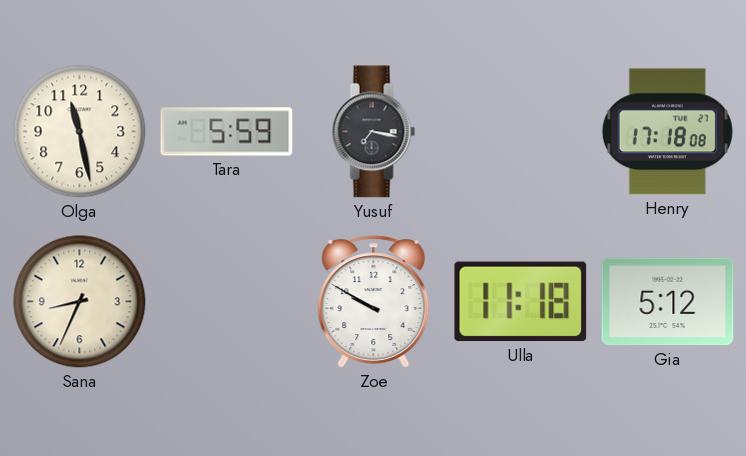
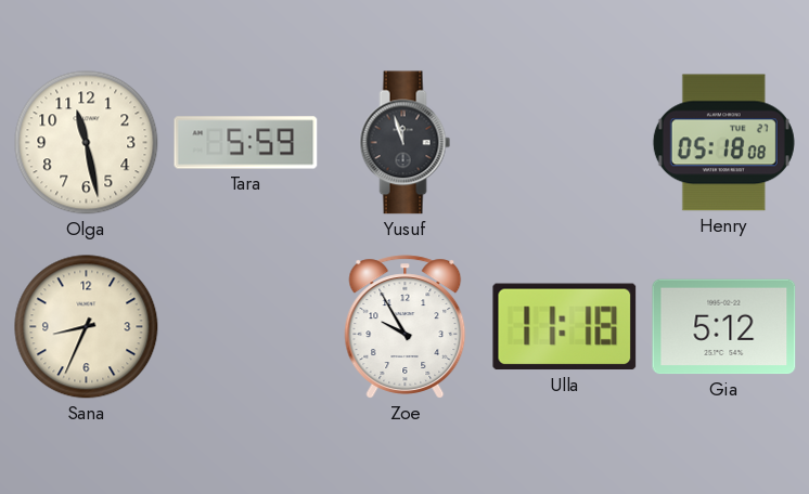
Yusuf: 7:17 -> 11:57 (406, 143)
Henry: 17:18 -> 05:18 (723, 143)
Zoe: 9:50 -> 9:55 (406, 327)
